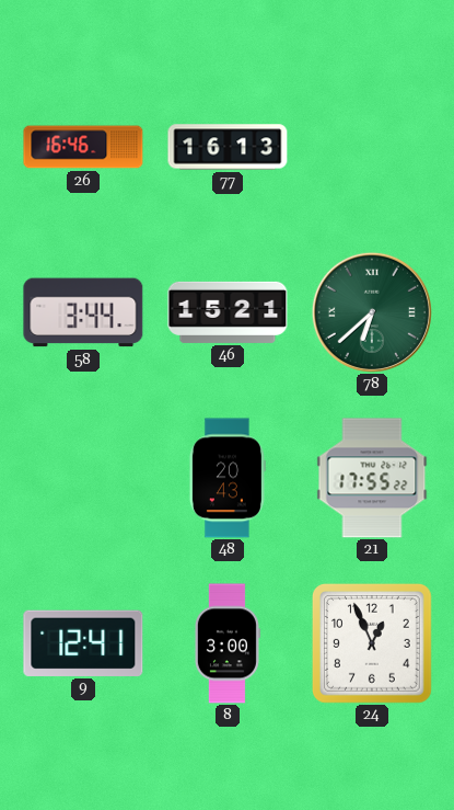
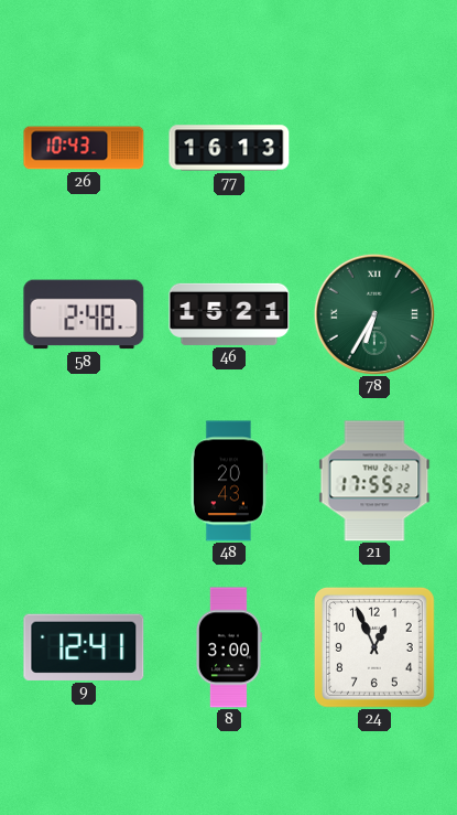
26: 16:46 -> 10:43 (84, 148)
58: 3:44 -> 2:48 (84, 314)
78: 6:38 -> 6:35 (374, 314)
